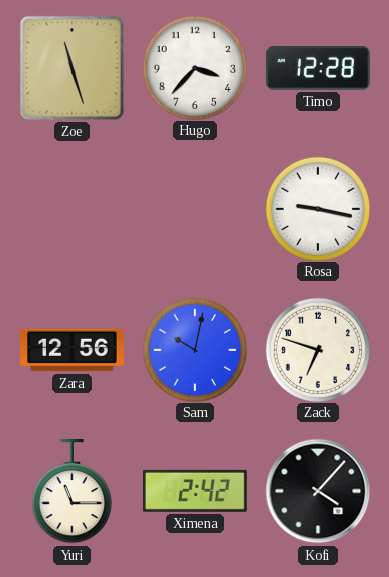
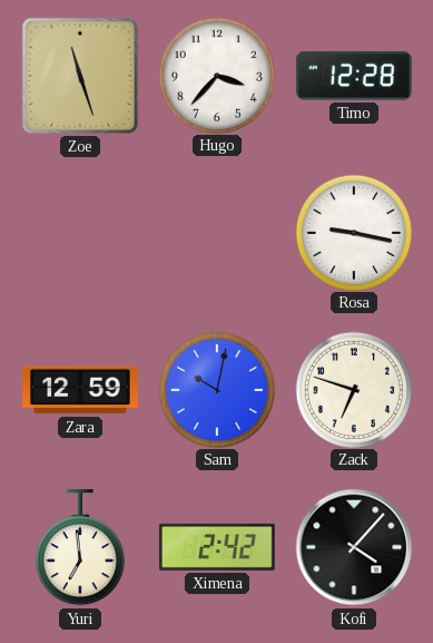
Zara: 12:56 -> 12:59 (81, 390)
Yuri: 11:15 -> 6:59 (80, 548)
